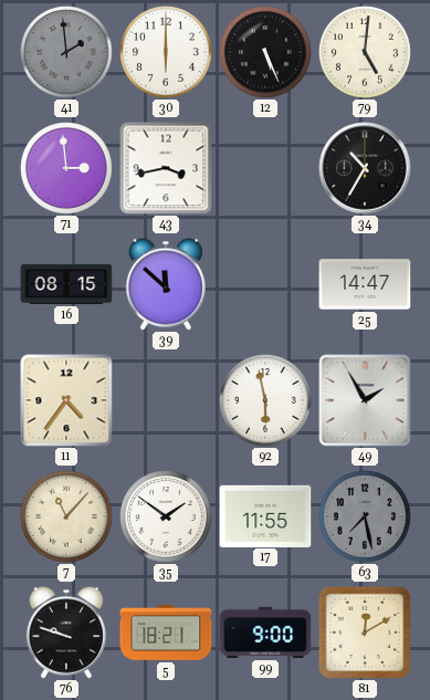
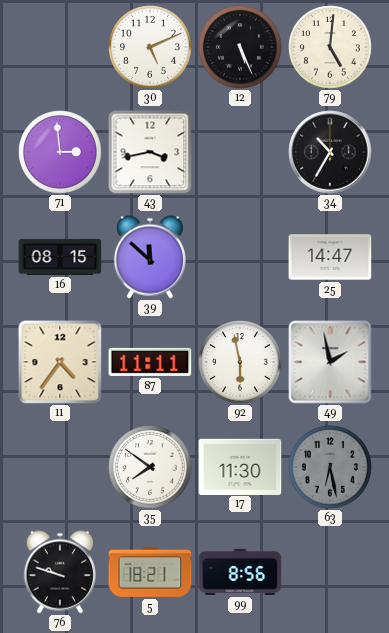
41: 1:59 -> none (66, 52)
30: 6:00 -> 5:11 (150, 47)
87: none -> 11:11 (150, 362)
49: 1:55 -> 1:58 (330, 362)
7: 11:07 -> none (66, 516)
35: 1:51 -> 7:51 (150, 467)
17: 11:55 -> 11:30 (240, 466)
63: 7:28 -> 6:28 (330, 467)
99: 9:00 -> 8:56 (240, 572)
81: 12:10 -> none (365, 633)
